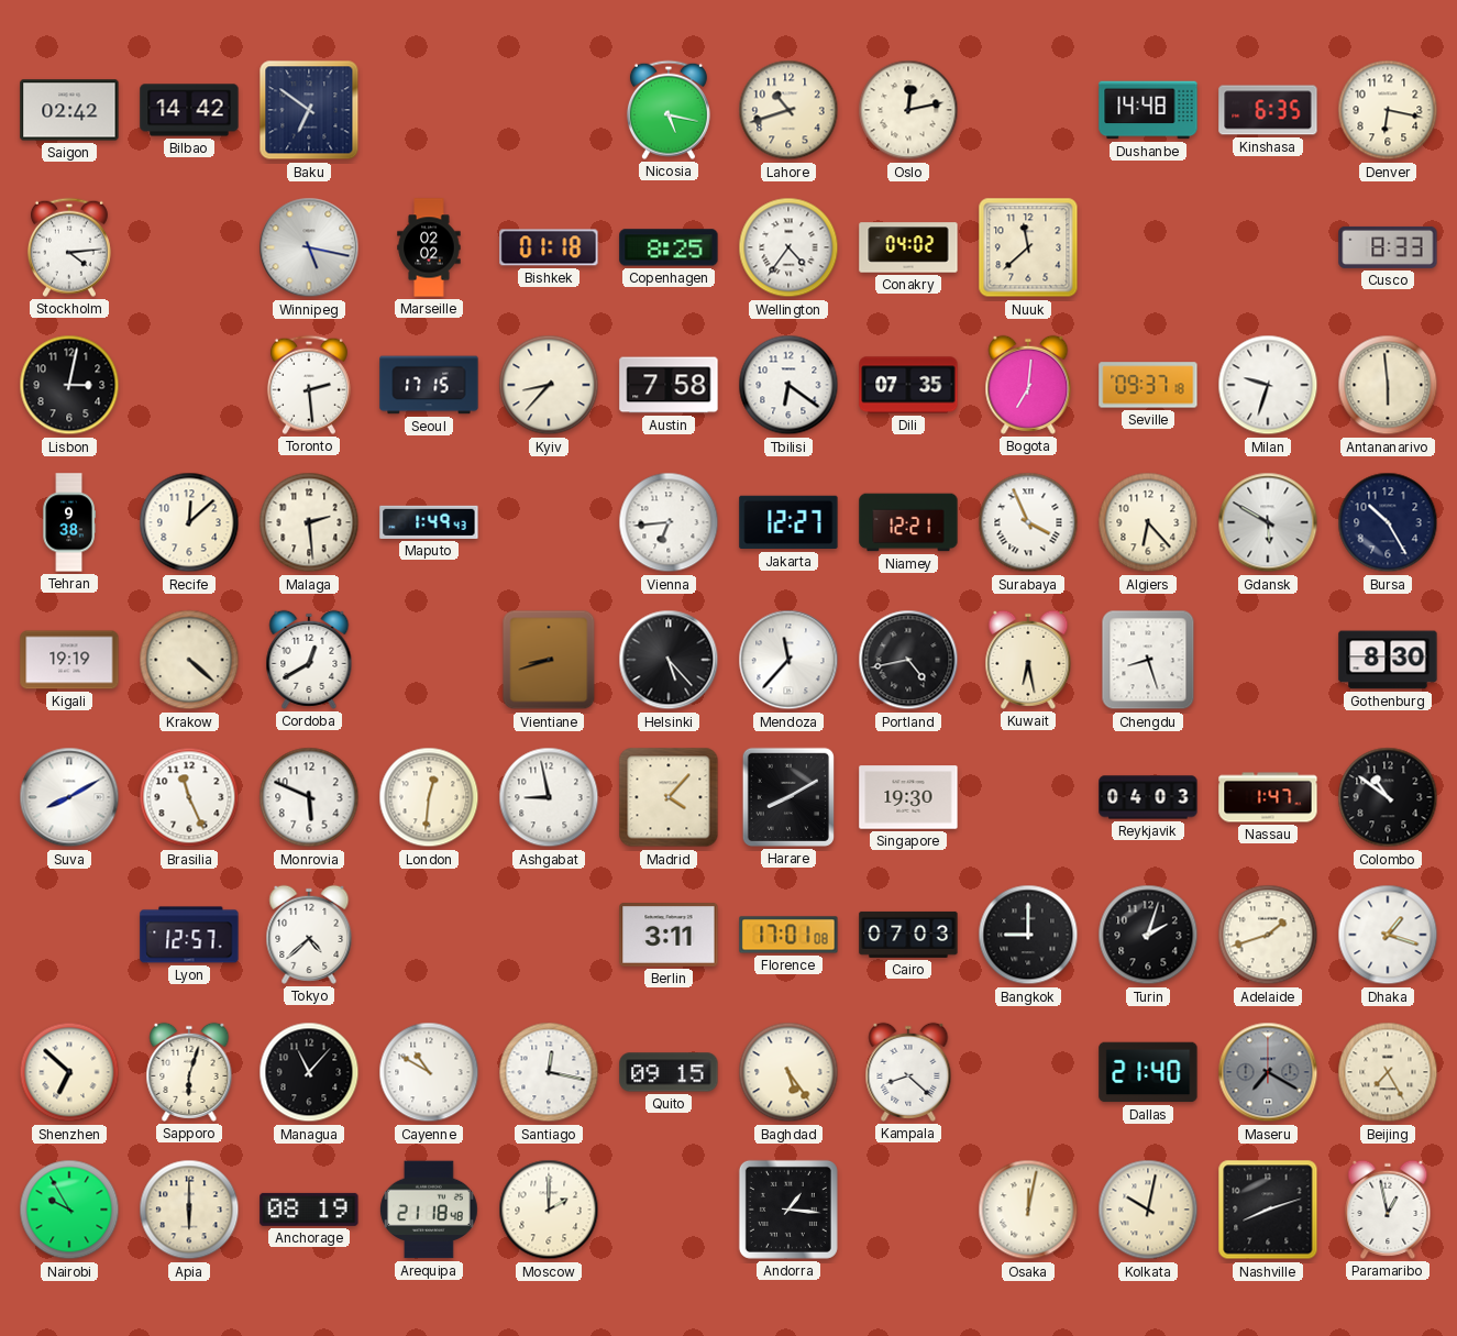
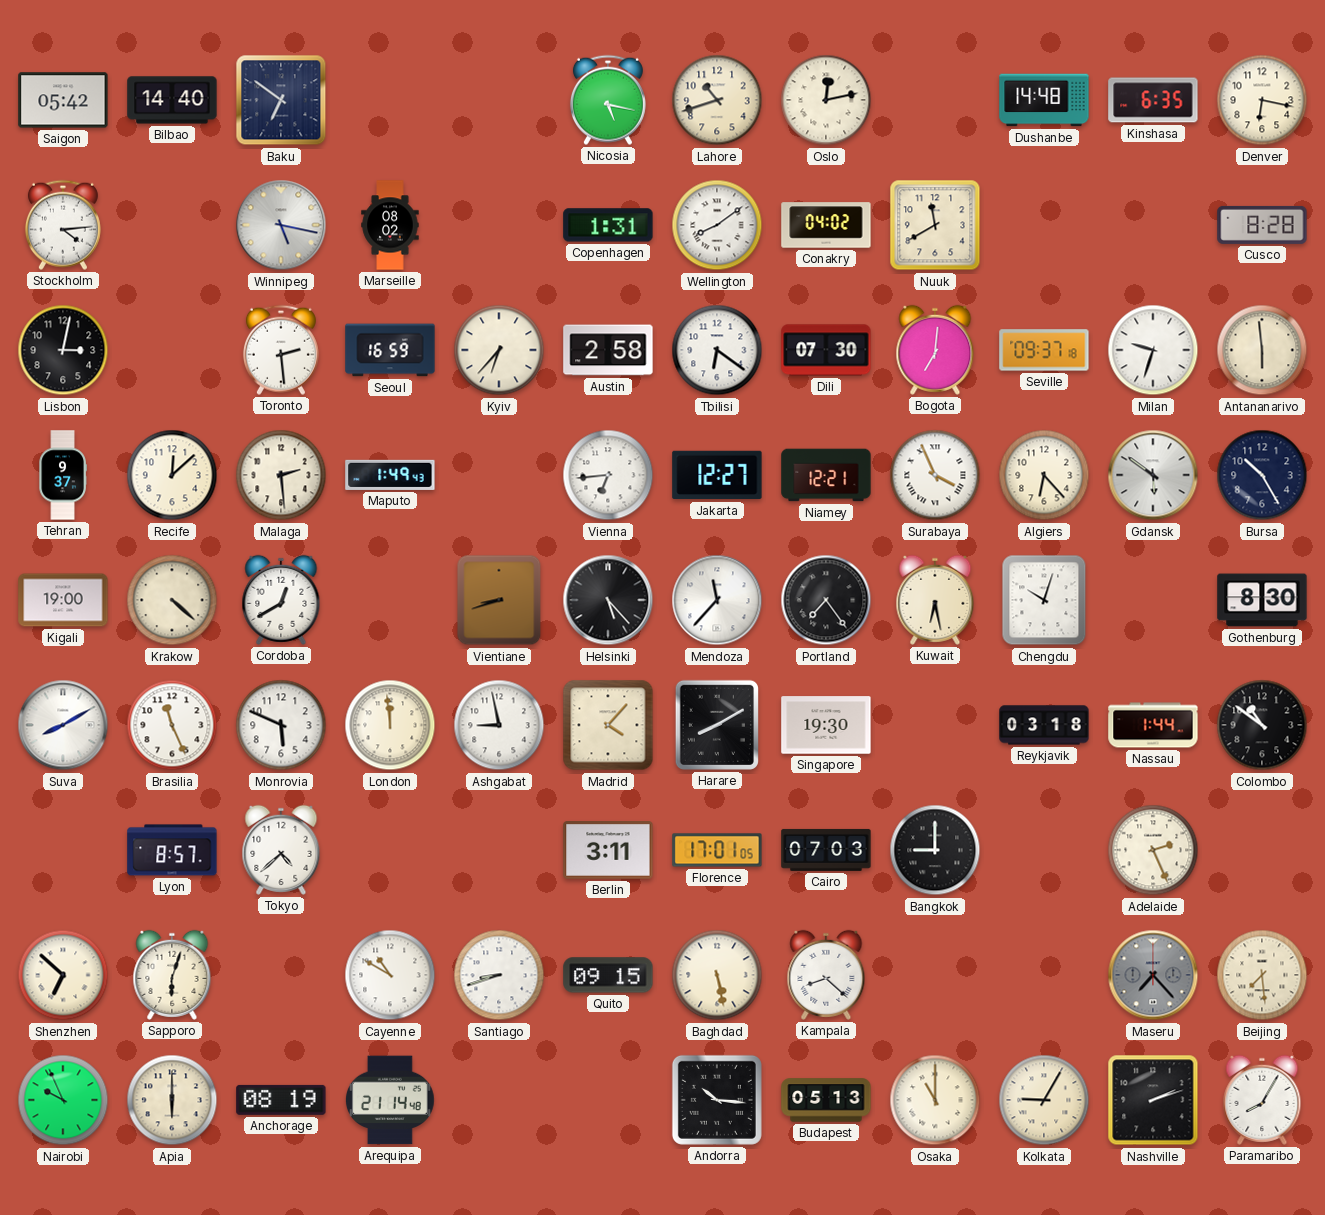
Saigon: 02:42 -> 05:42 (63, 100)
Bilbao: 14:42 -> 14:40 (172, 100)
Marseille: 02:02 -> 08:02 (390, 225)
Bishkek: 01:18 -> none (549, 247)
Copenhagen: 8:25 -> 1:31 (608, 225)
Wellington: 4:36 -> 8:09 (717, 225)
Nuuk: 11:38 -> 11:40 (935, 225)
Cusco: 8:33 -> 8:28 (1262, 225)
Seoul: 17:15 -> 16:59 (390, 350)
Kyiv: 8:37 -> 6:37 (499, 350)
Austin: 7:58 -> 2:58 (608, 350)
Dili: 07:35 -> 07:30 (826, 350)
Tehran: 9:38 -> 9:37 (63, 475)
Gdansk: 5:50 -> 5:51 (1153, 475)
Kigali: 19:19 -> 19:00 (63, 600)
Portland: 4:43 -> 7:24 (826, 600)
Chengdu: 8:27 -> 10:03 (1044, 600)
London: 12:31 -> 11:59 (390, 725)
Reykjavik: 04:03 -> 03:18 (1044, 725)
Nassau: 1:47 -> 1:44 (1153, 725)
Lyon: 12:57 -> 8:57 (172, 850)
Florence: 17:01:08 -> 17:01:05 (717, 850)
Turin: 2:03 -> none (1148, 935)
Adelaide: 1:42 -> 2:26 (1153, 850)
Dhaka: 1:18 -> none (1388, 935)
Managua: 11:07 -> none (309, 1072)
Santiago: 12:17 -> 8:42 (499, 975)
Baghdad: 5:24 -> 5:28 (717, 975)
Dallas: 21:40 -> none (1148, 1072)
Maseru: 7:20 -> 7:23 (1153, 975)
Beijing: 7:25 -> 7:29 (1262, 975)
Nairobi: 9:55 -> 9:56 (63, 1100)
Arequipa: 21:18 -> 21:14 (390, 1100)
Moscow: 2:00 -> none (549, 1210)
Andorra: 1:16 -> 10:16 (717, 1100)
Budapest: none -> 05:13 (826, 1100)
Osaka: 12:02 -> 11:00 (935, 1100)
Kolkata: 10:02 -> 9:05 (1044, 1100)
Nashville: 8:12 -> 2:12 (1153, 1100)
Paramaribo: 12:58 -> 8:05 (1262, 1100)
